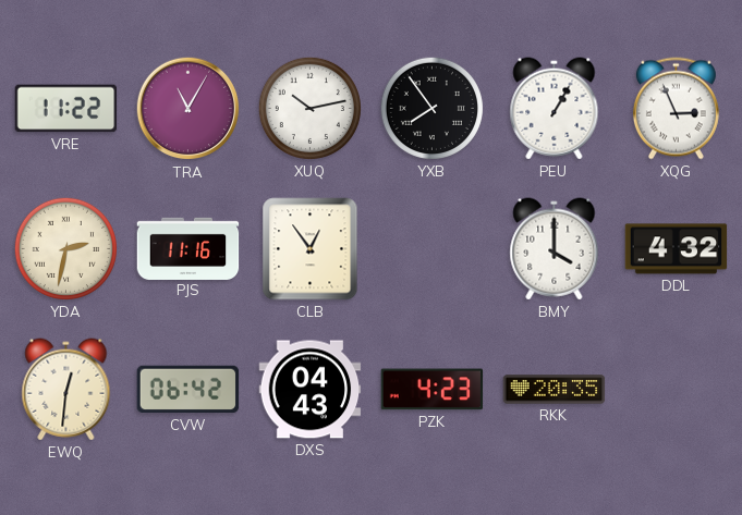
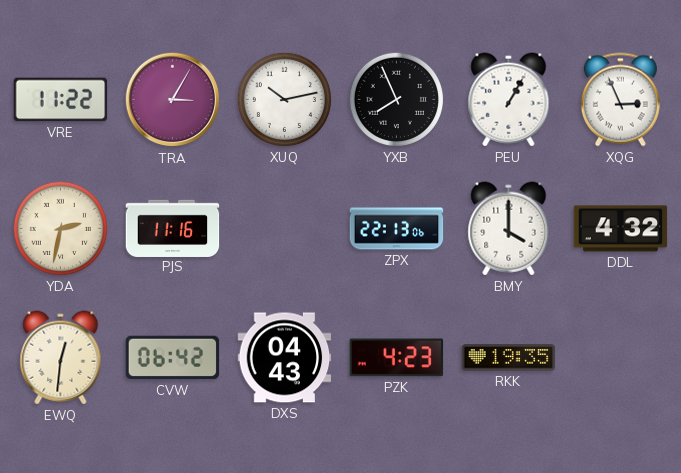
TRA: 11:05 -> 3:05 (173, 100)
YXB: 7:54 -> 7:56 (396, 99)
CLB: 12:54 -> none (311, 249)
ZPX: none -> 22:13 (397, 229)
RKK: 20:35 -> 19:35 (509, 358)
